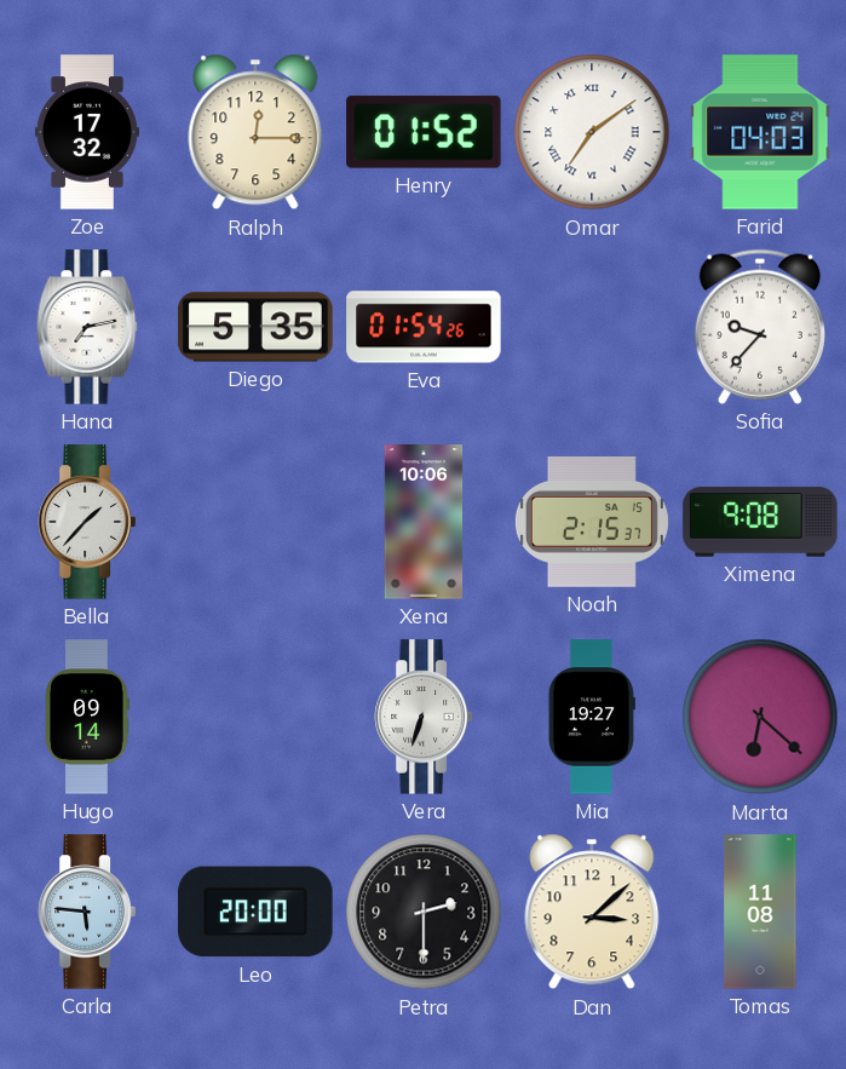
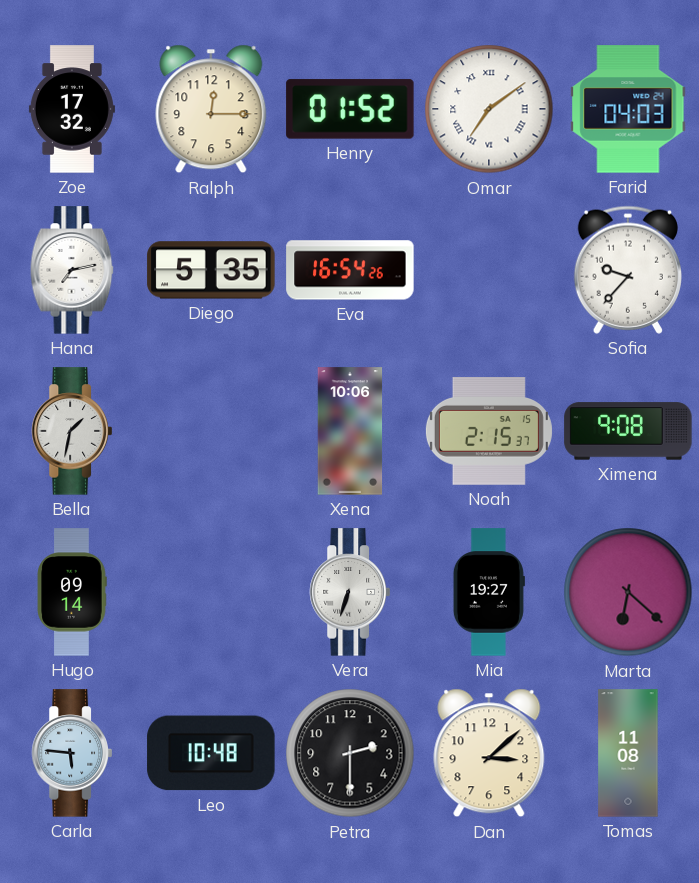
Eva: 01:54 -> 16:54 (350, 270)
Bella: 1:37 -> 1:32 (72, 431)
Leo: 20:00 -> 10:48 (211, 753)
